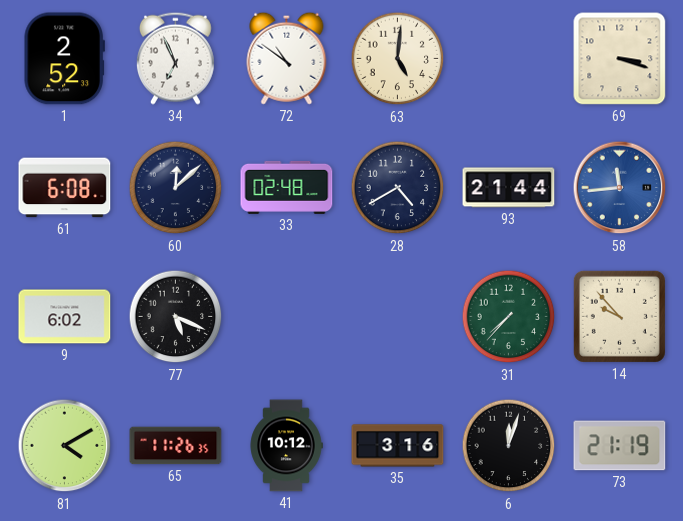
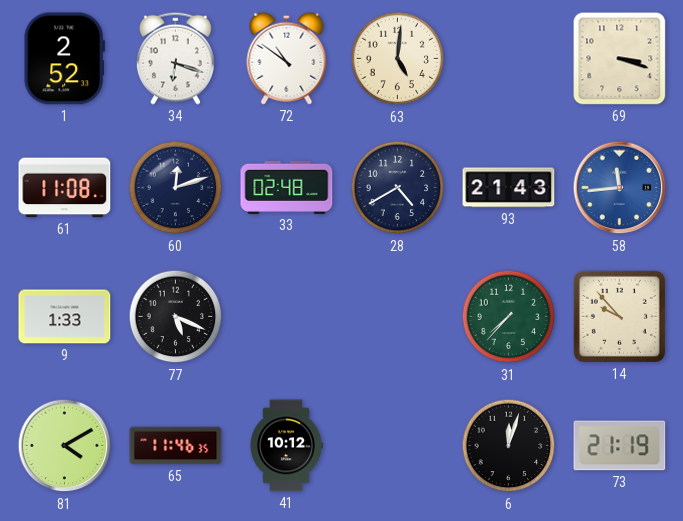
34: 6:56 -> 6:18 (175, 58)
61: 6:08 -> 11:08 (65, 188)
60: 12:08 -> 12:12 (176, 188)
93: 21:44 -> 21:43 (509, 188)
9: 6:02 -> 1:33 (65, 317)
65: 11:26 -> 11:46 (176, 446)
35: 3:16 -> none (398, 446)
